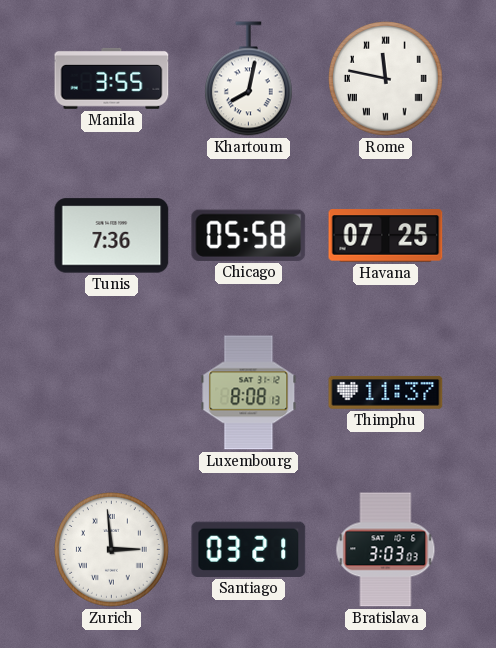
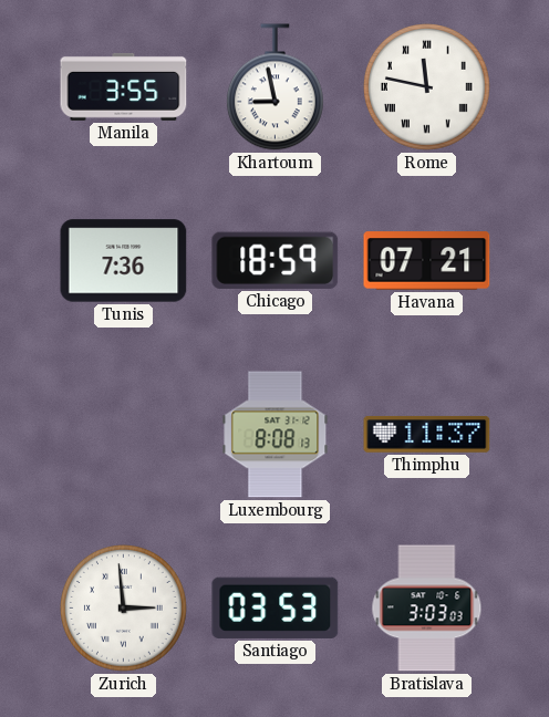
Khartoum: 8:02 -> 8:58 (274, 87)
Chicago: 05:58 -> 18:59 (276, 260)
Havana: 07:25 -> 07:21 (427, 261)
Santiago: 03:21 -> 03:53 (276, 607)
